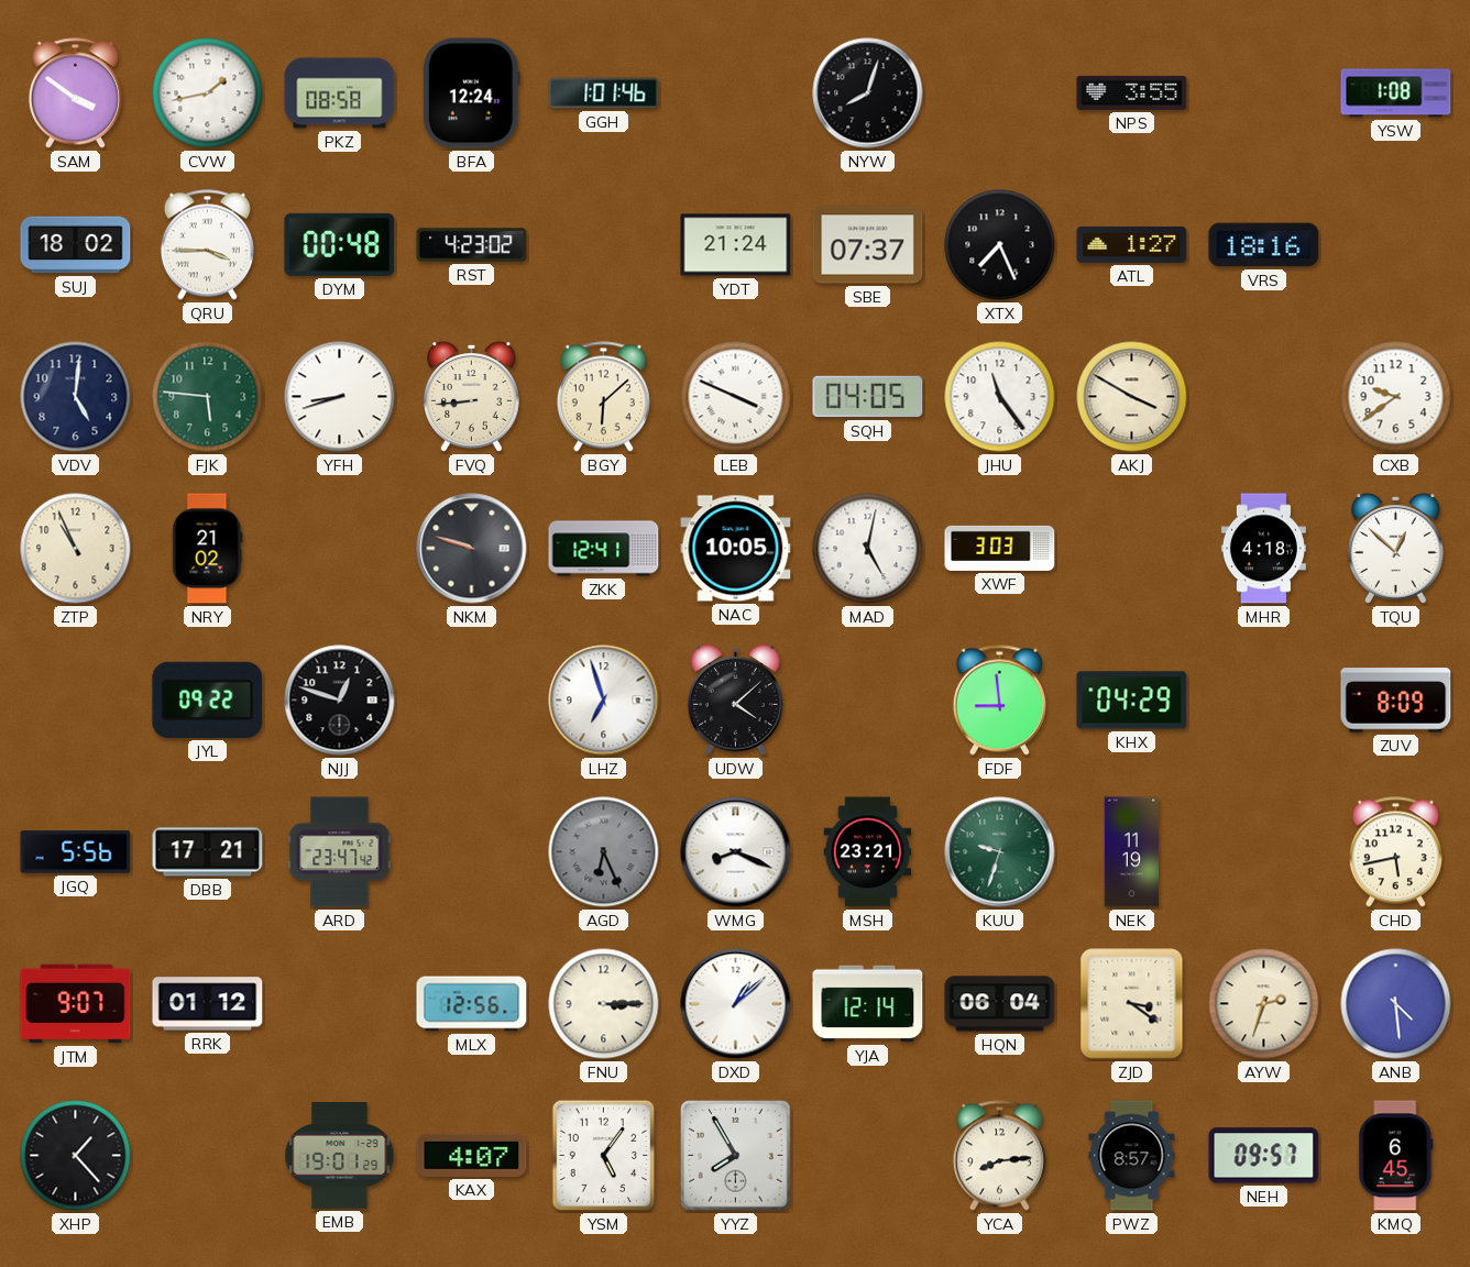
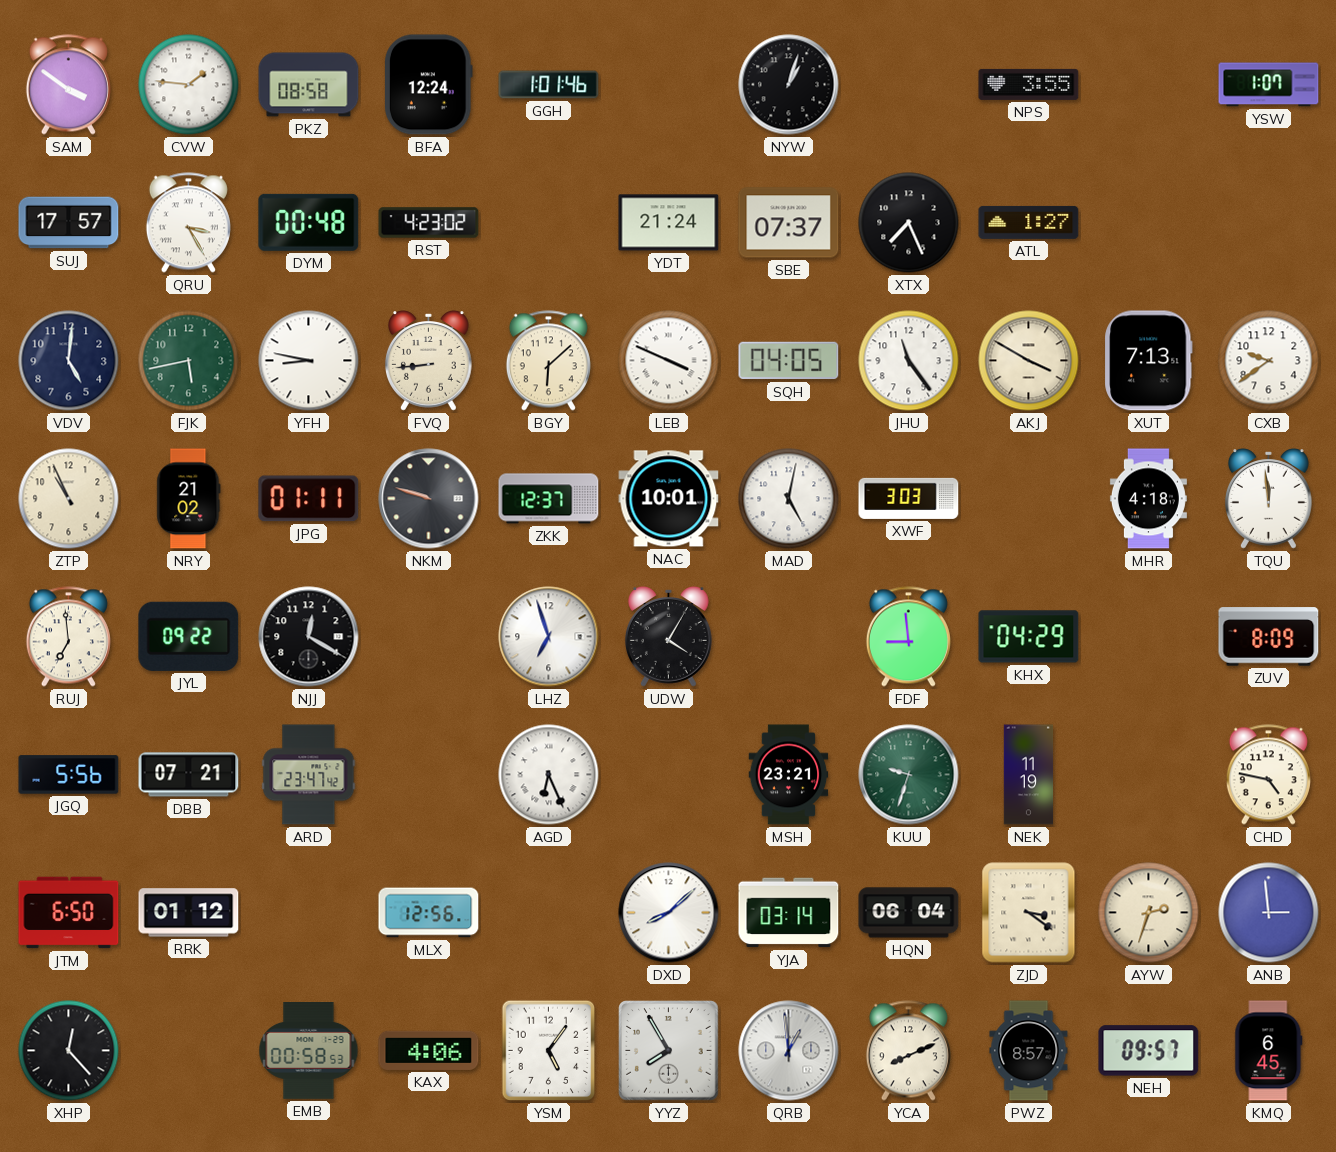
CVW: 1:43 -> 1:46 (189, 85)
NYW: 8:03 -> 1:03 (789, 85)
YSW: 1:08 -> 1:07 (1269, 85)
SUJ: 18:02 -> 17:57 (69, 223)
QRU: 3:45 -> 3:25 (188, 223)
VRS: 18:16 -> none (1264, 245)
FJK: 5:46 -> 5:43 (189, 361)
YFH: 8:42 -> 8:47 (309, 361)
XUT: none -> 7:13 (1149, 361)
JPG: none -> 01:11 (309, 499)
ZKK: 12:41 -> 12:37 (549, 499)
NAC: 10:05 -> 10:01 (669, 499)
TQU: 12:52 -> 11:59 (1269, 499)
RUJ: none -> 6:59 (68, 637)
NJJ: 12:48 -> 12:20 (309, 637)
UDW: 4:08 -> 4:05 (669, 637)
DBB: 17:21 -> 07:21 (189, 775)
AGD dial: grey -> white (549, 775)
WMG: 8:19 -> none (736, 852)
CHD: 5:43 -> 4:47 (1268, 775)
JTM: 9:07 -> 6:50 (69, 913)
FNU: 3:15 -> none (604, 1004)
DXD: 1:08 -> 8:08 (669, 913)
YJA: 12:14 -> 03:14 (789, 913)
ANB: 4:29 -> 2:59 (1269, 913)
XHP: 1:23 -> 12:23 (69, 1051)
EMB: 19:01 -> 00:58 (309, 1051)
KAX: 4:07 -> 4:06 (429, 1050)
QRB: none -> 12:59 (789, 1051)
YCA: 8:14 -> 8:11 (908, 1051)
